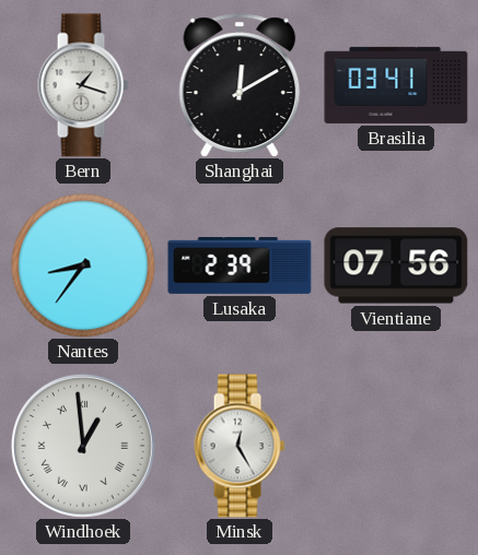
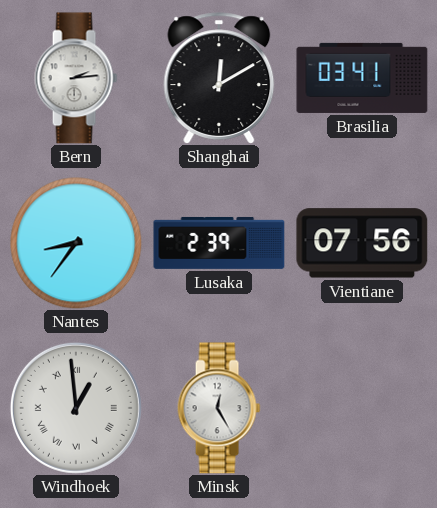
Bern: 1:18 -> 2:14 (76, 78)
